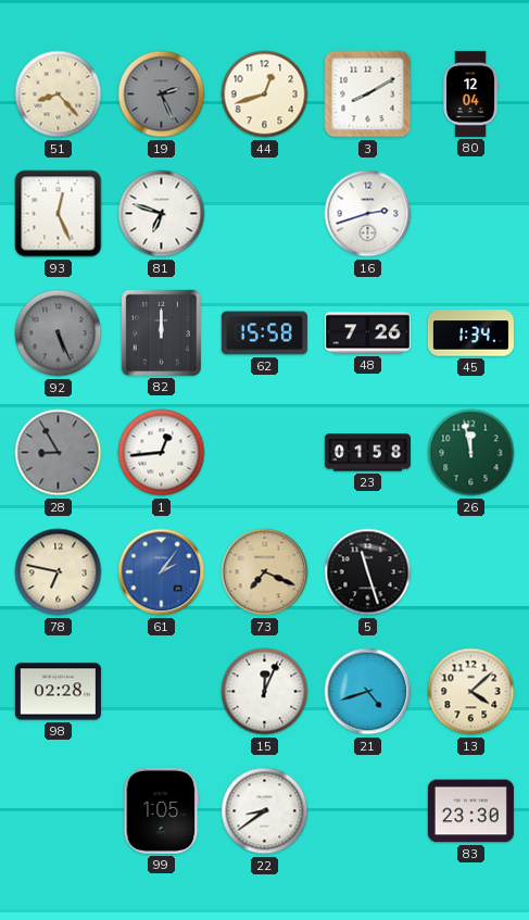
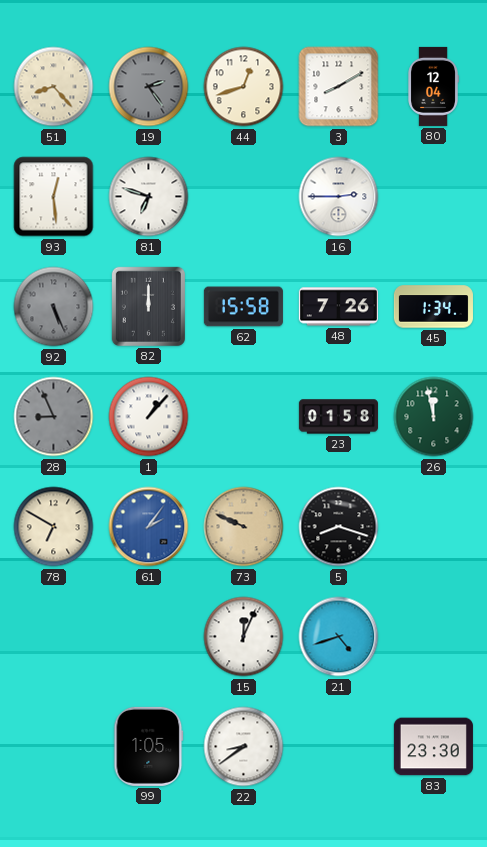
19: 2:26 -> 2:24 (149, 87)
93: 12:26 -> 12:29 (54, 197)
16: 2:42 -> 2:45 (339, 197)
28: 8:55 -> 8:56 (54, 417)
1: 12:44 -> 1:07 (149, 417)
78: 6:47 -> 6:50 (54, 527)
73: 7:19 -> 9:49 (244, 527)
5: 11:27 -> 8:18 (339, 527)
98: 02:28 -> none (58, 692)
13: 4:08 -> none (471, 692)
